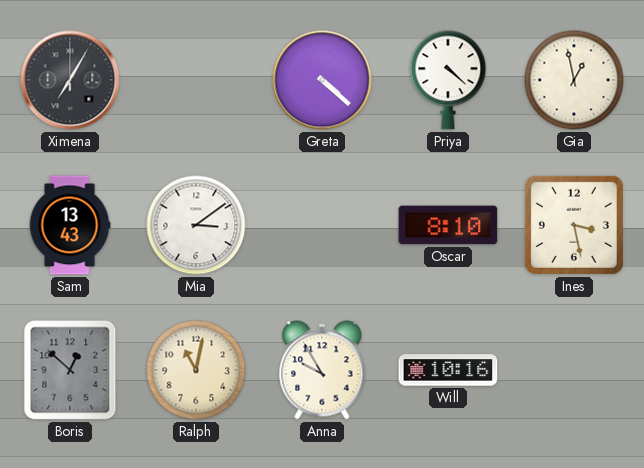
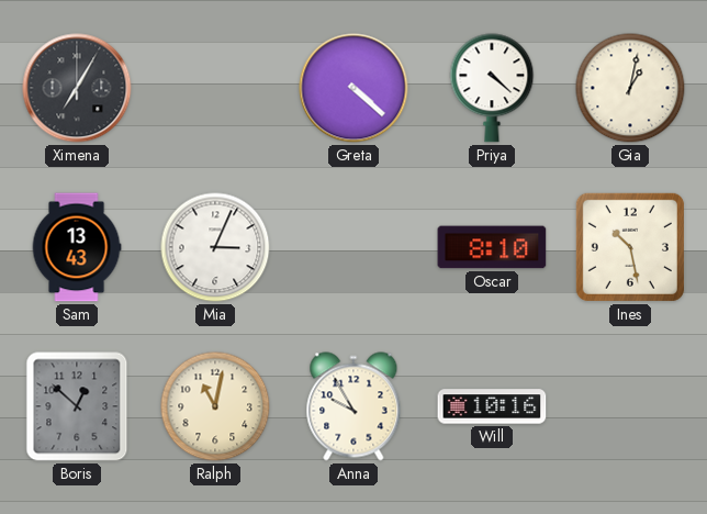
Gia: 12:58 -> 1:02 (630, 88)
Mia: 3:09 -> 3:04 (215, 247)
Ines: 3:28 -> 10:28 (630, 247)
